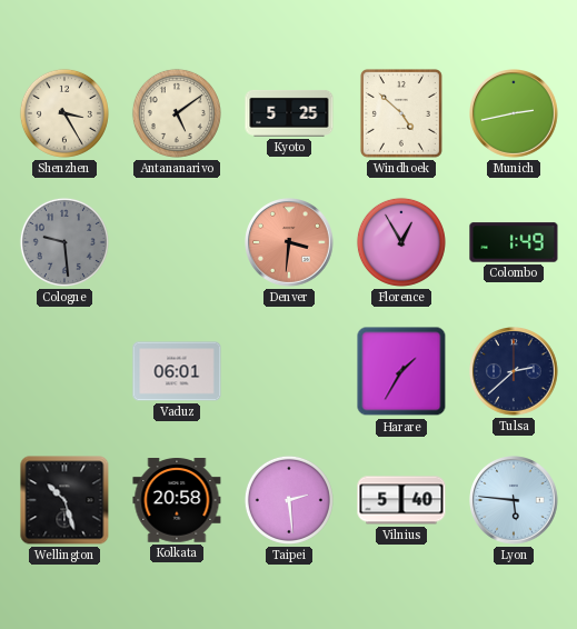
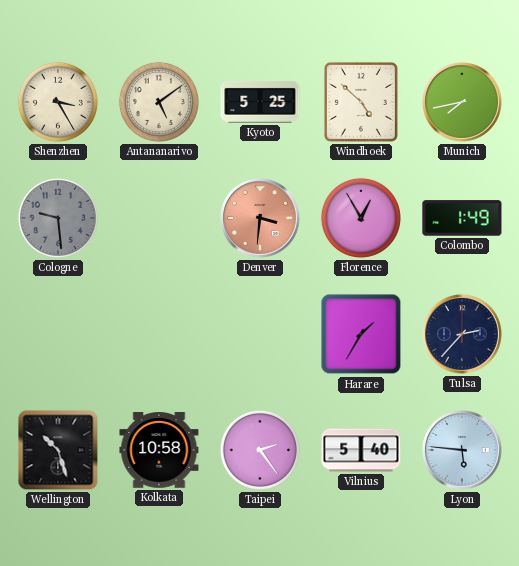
Munich: 2:43 -> 7:43 (463, 103)
Vaduz: 06:01 -> none (177, 371)
Tulsa: 2:38 -> 2:37 (463, 335)
Kolkata: 20:58 -> 10:58 (159, 450)
Taipei: 2:29 -> 2:24 (260, 450)
